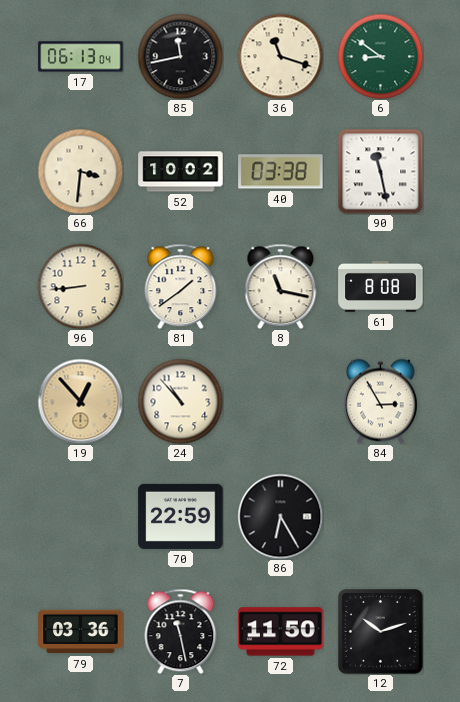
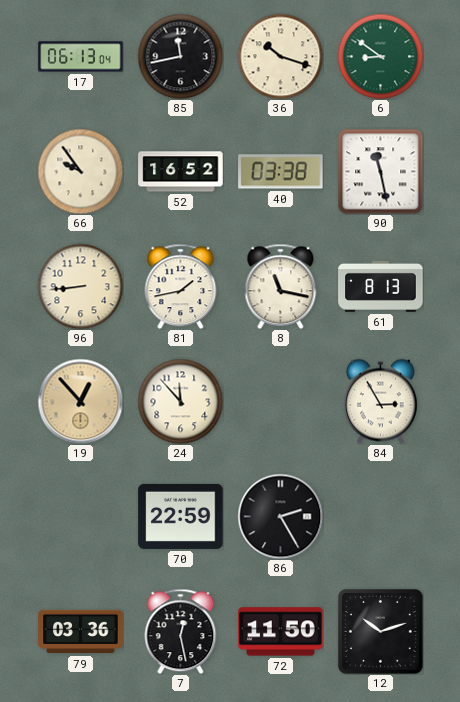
36: 11:18 -> 10:18 (280, 56)
66: 3:31 -> 9:54 (80, 171)
52: 10:02 -> 16:52 (181, 172)
81: 1:39 -> 1:43 (181, 286)
61: 8:08 -> 8:13 (381, 286)
24: 10:53 -> 11:53 (180, 401)
86: 6:25 -> 2:25 (280, 516)
7: 11:28 -> 12:28 (181, 631)
